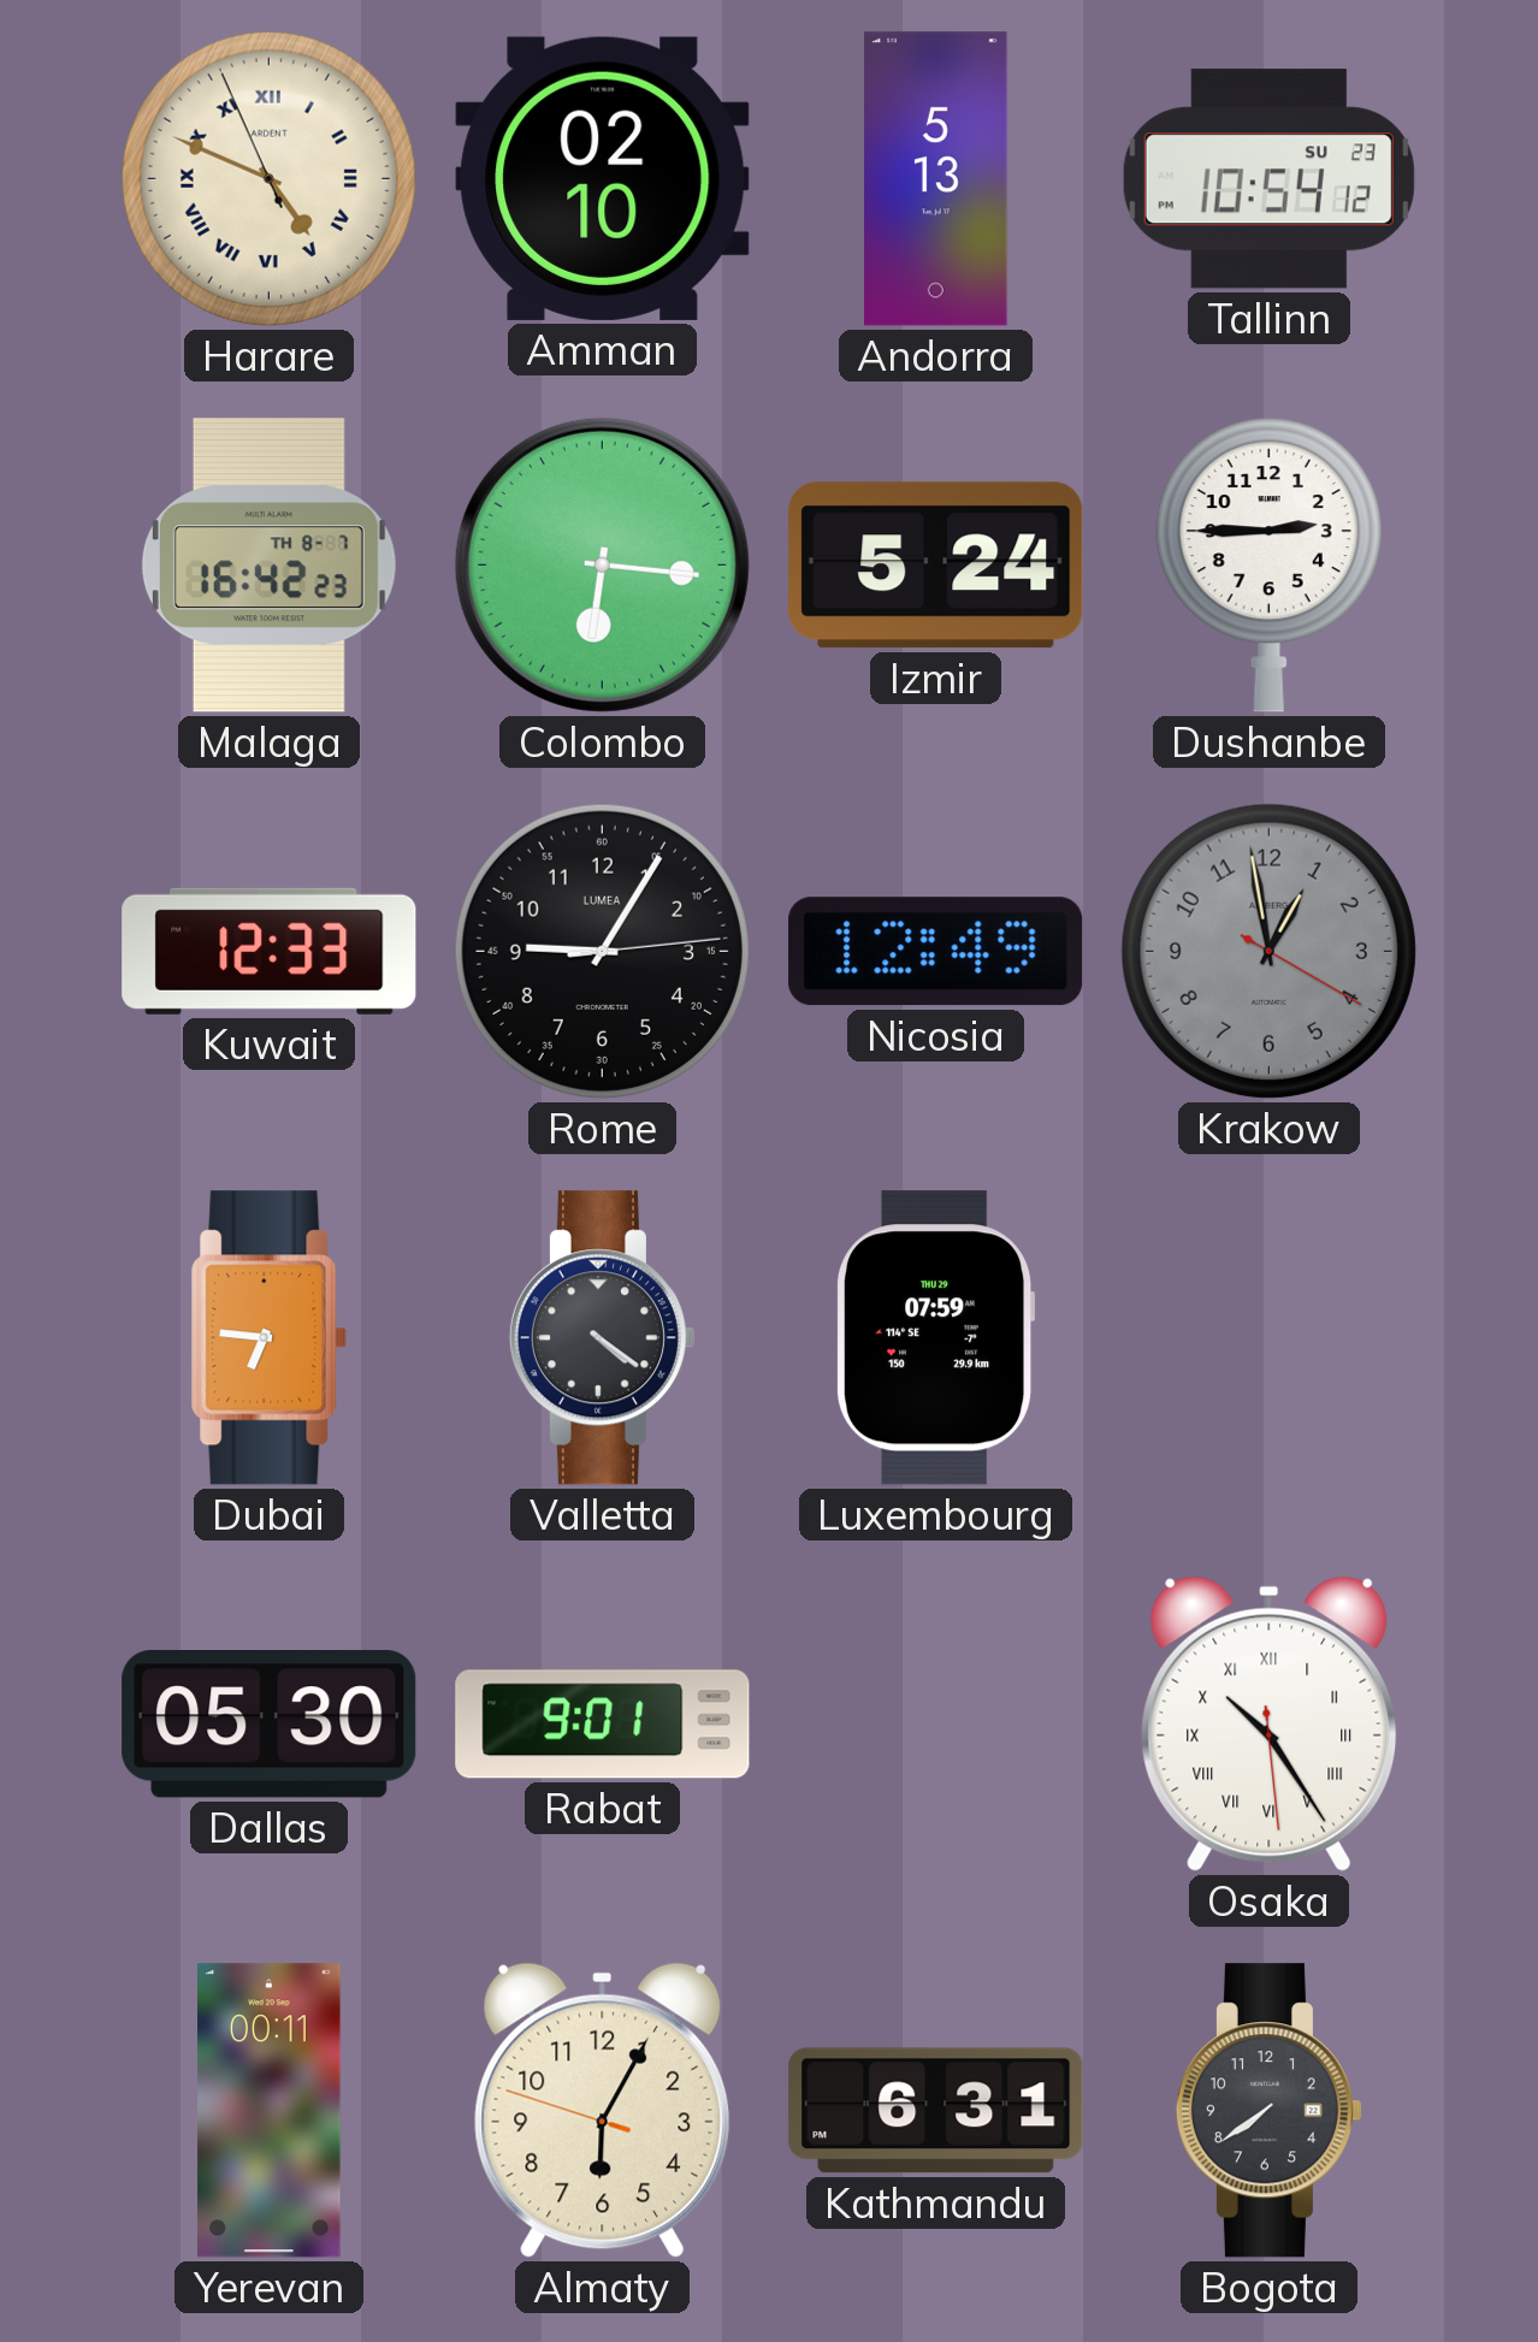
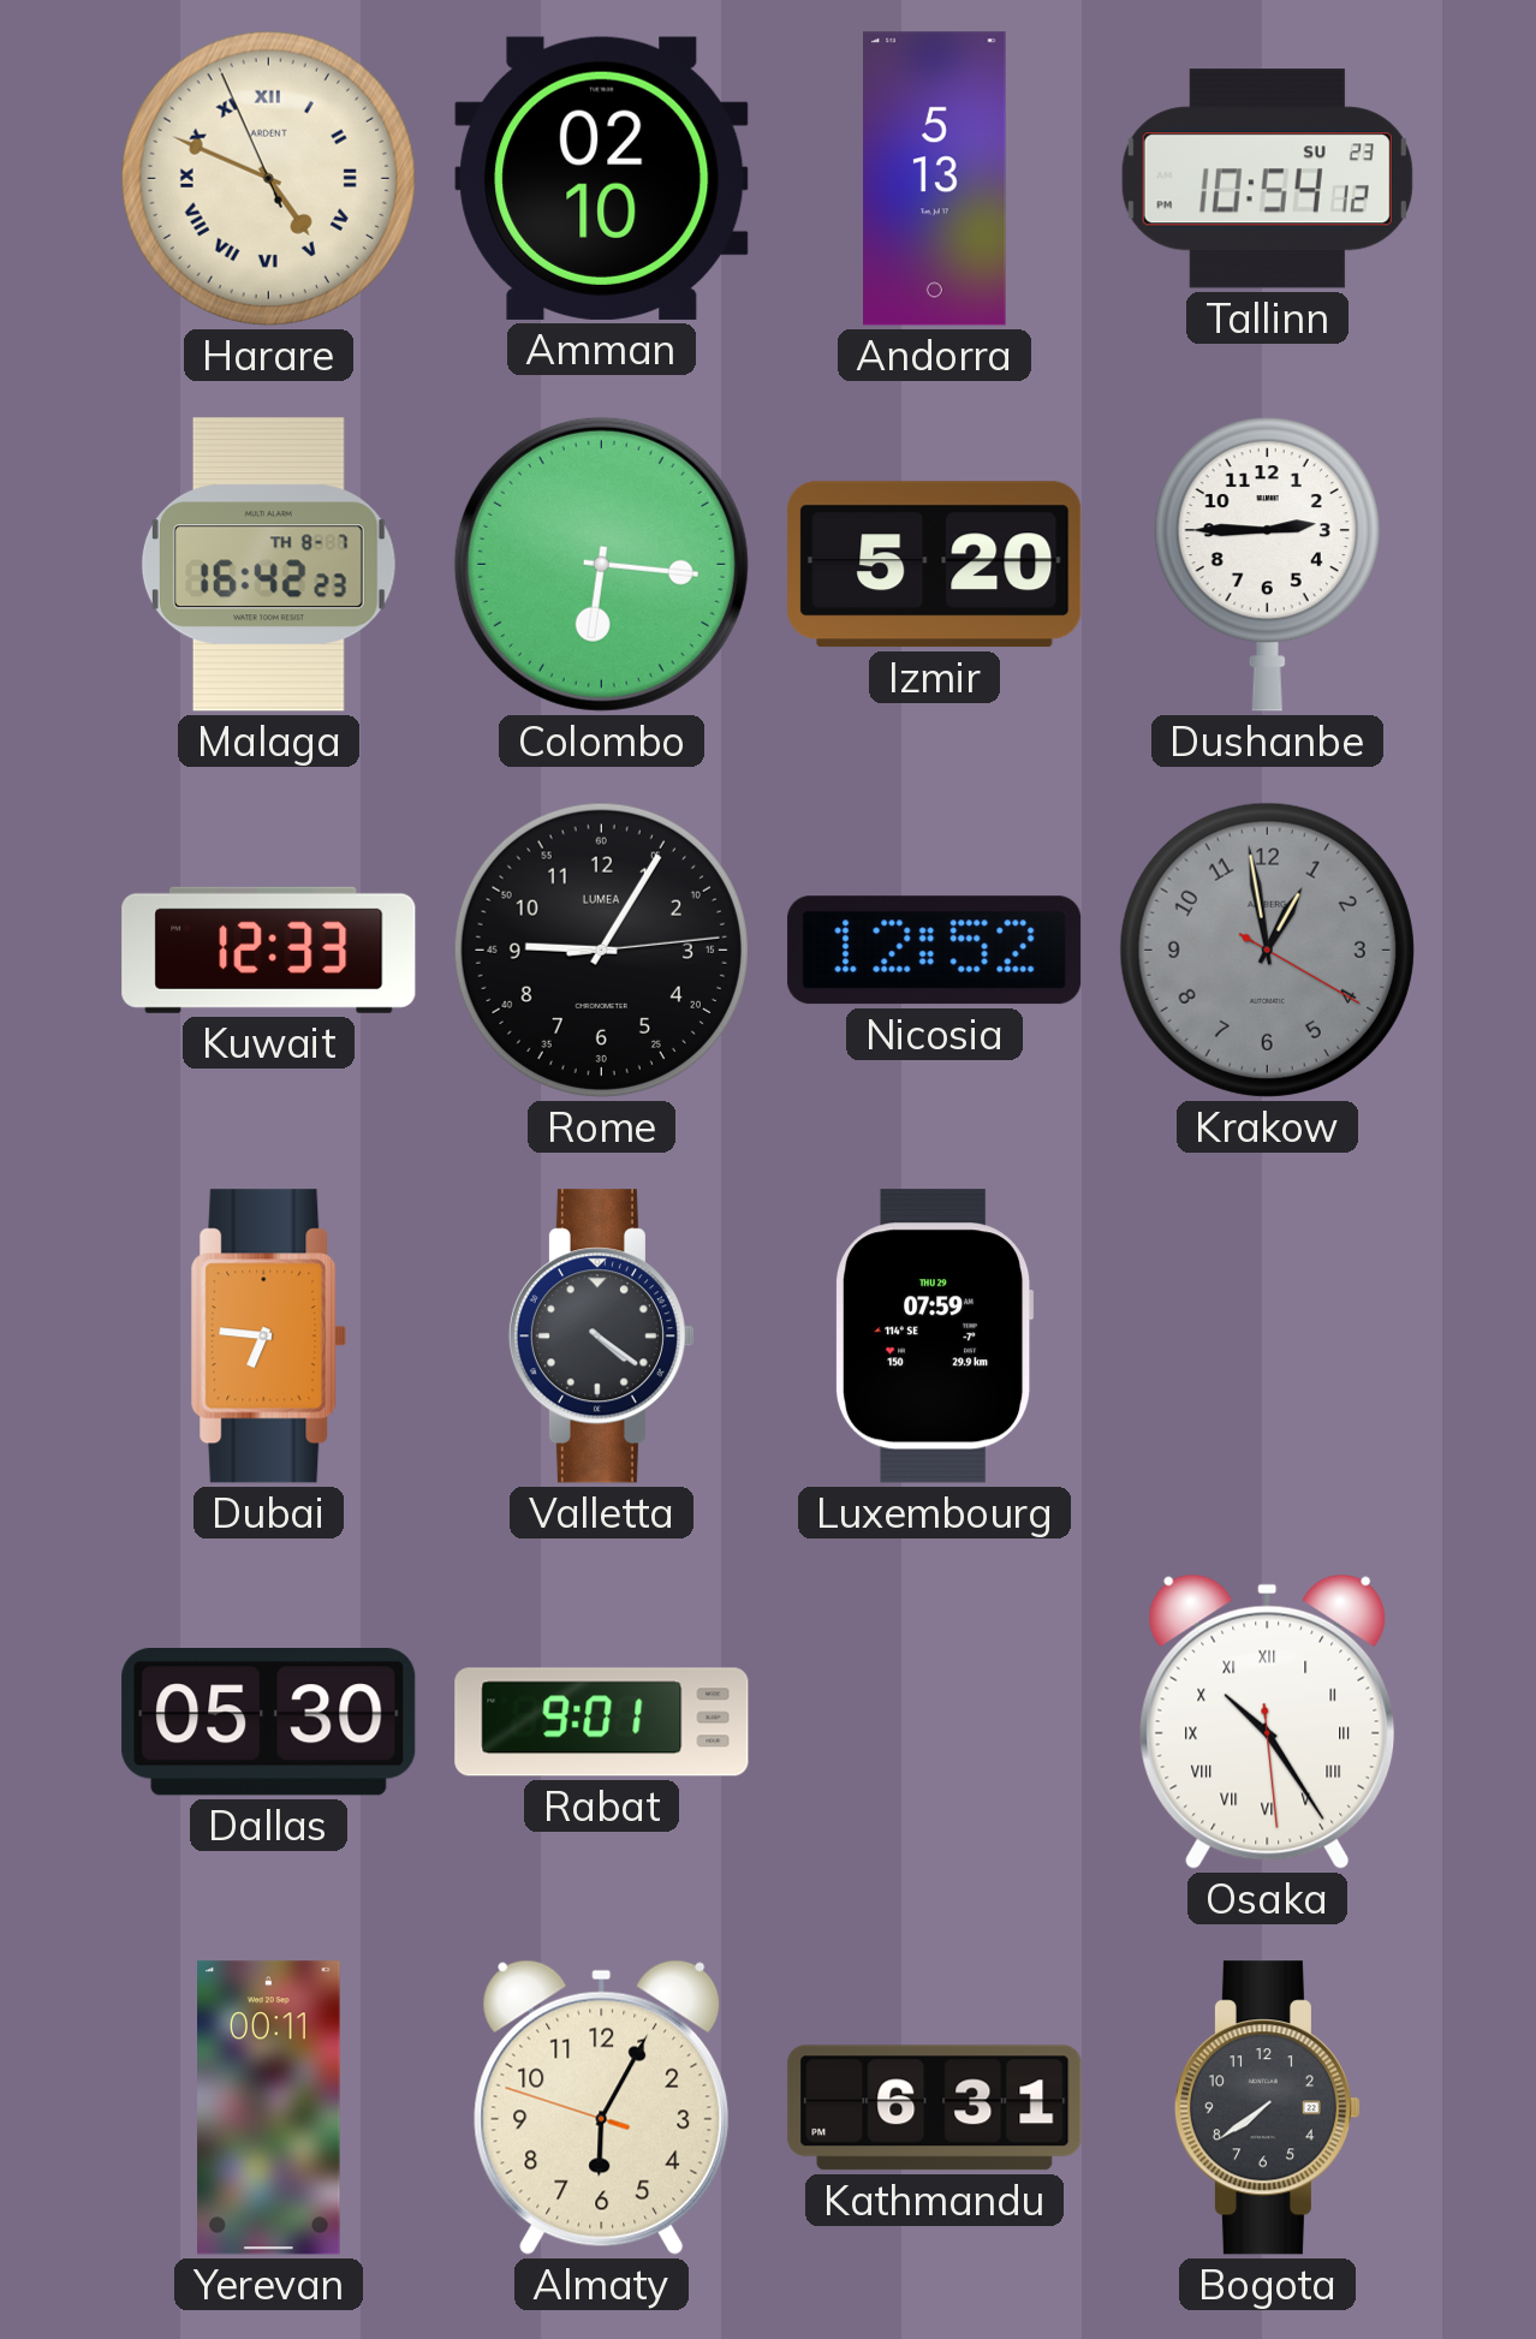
Izmir: 5:24 -> 5:20 (935, 565)
Nicosia: 12:49 -> 12:52 (935, 951)
